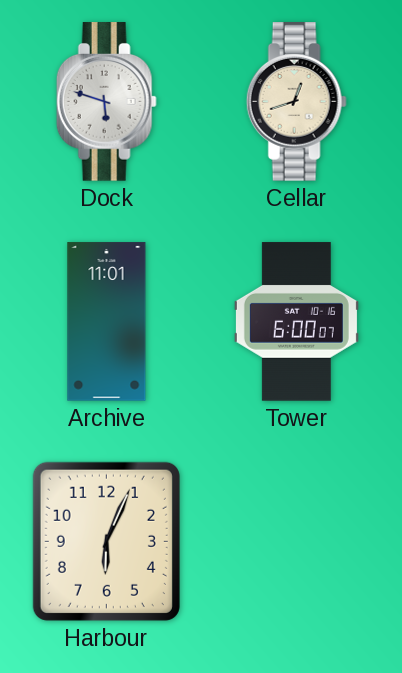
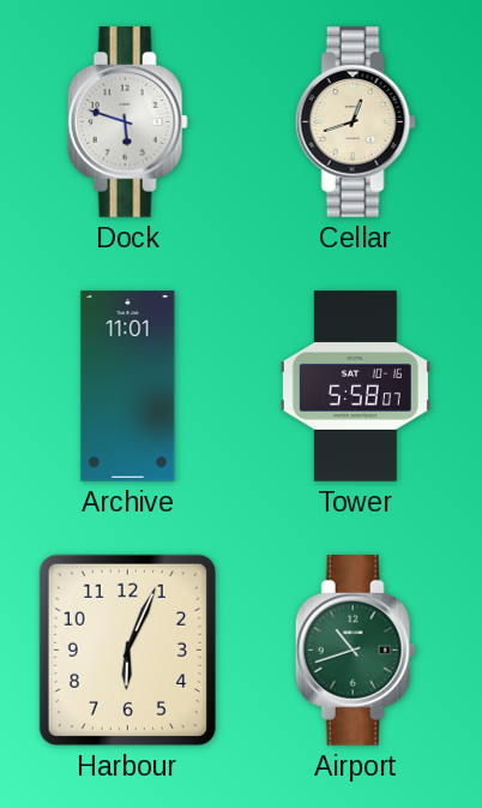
Tower: 6:00 -> 5:58 (355, 387)
Airport: none -> 10:42 (355, 651)
